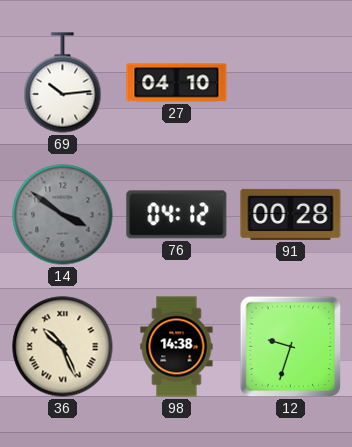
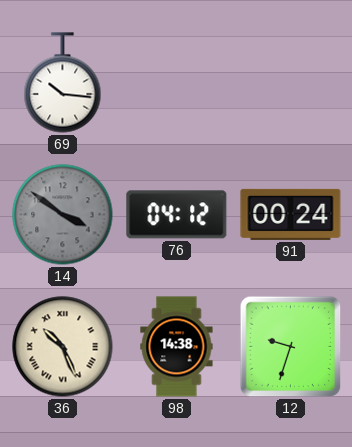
69: 10:14 -> 10:16 (63, 83)
27: 04:10 -> none (177, 83)
91: 00:28 -> 00:24 (291, 214)
